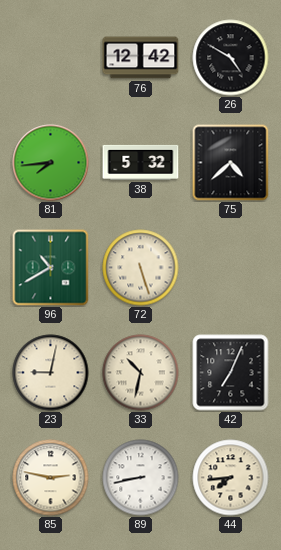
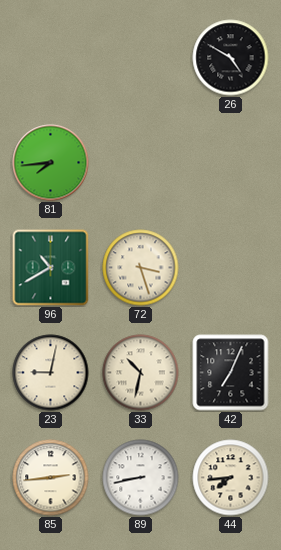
76: 12:42 -> none (141, 58)
38: 5:32 -> none (141, 162)
75: 4:38 -> none (231, 163)
72: 5:27 -> 3:27 (141, 268)
85: 2:47 -> 2:44 (51, 478)
